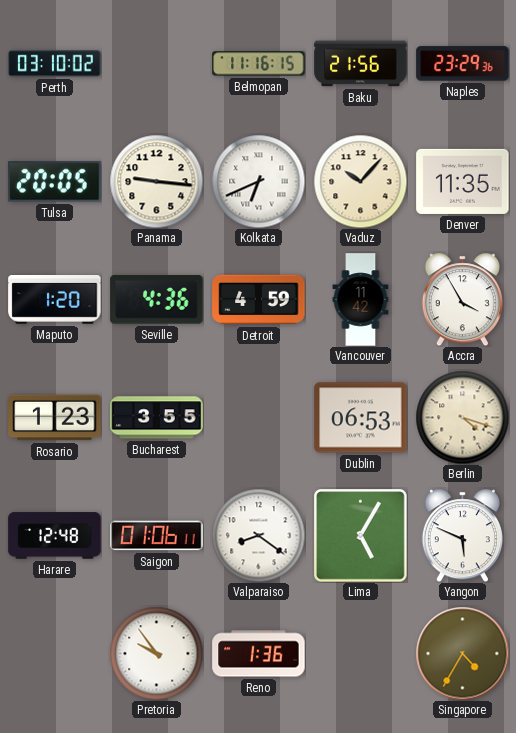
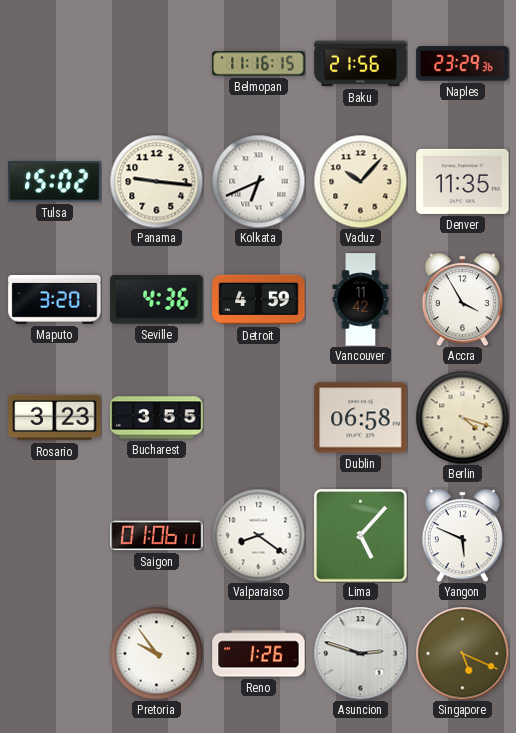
Perth: 03:10 -> none (55, 64)
Tulsa: 20:05 -> 15:02 (55, 182)
Maputo: 1:20 -> 3:20 (55, 300)
Rosario: 1:23 -> 3:23 (55, 418)
Dublin: 06:53 -> 06:58 (361, 418)
Harare: 12:48 -> none (55, 536)
Lima: 5:05 -> 5:07 (361, 536)
Reno: 1:36 -> 1:26 (259, 654)
Asuncion: none -> 2:48 (360, 653)
Singapore: 4:35 -> 5:19 (462, 653)
